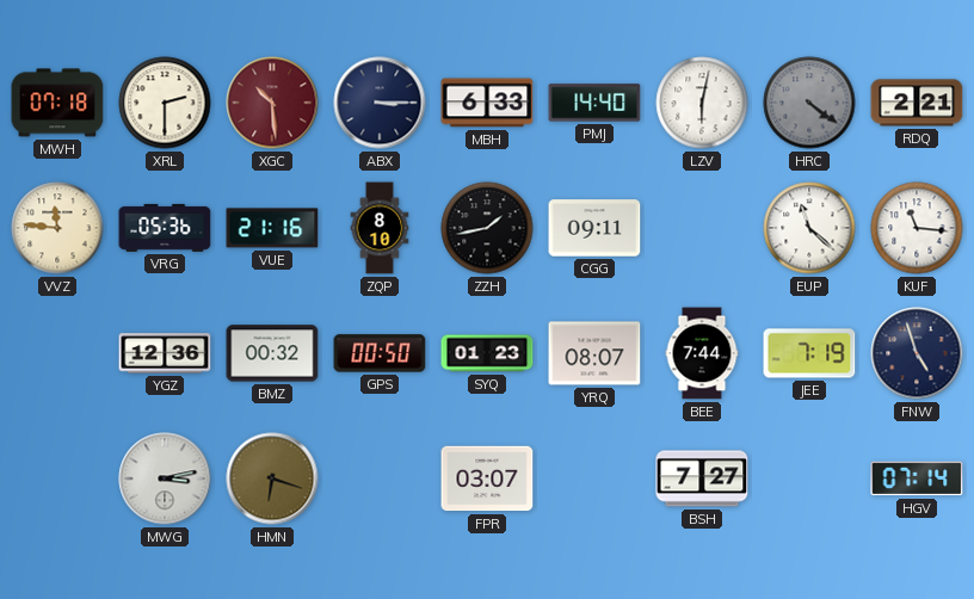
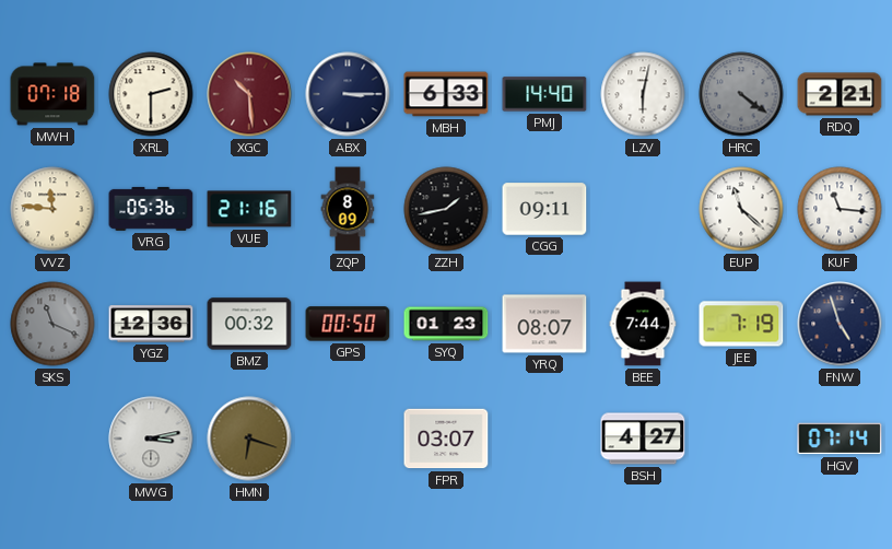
ZQP: 8:10 -> 8:09 (348, 209)
SKS: none -> 11:19 (52, 324)
BSH: 7:27 -> 4:27 (643, 439)
